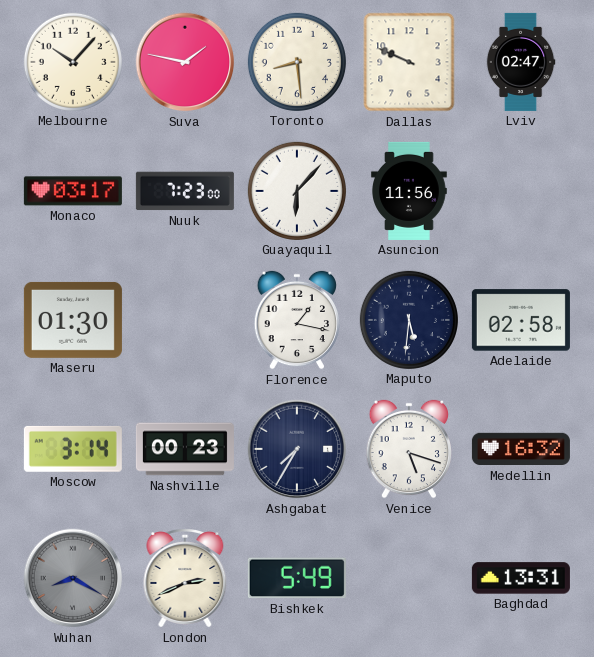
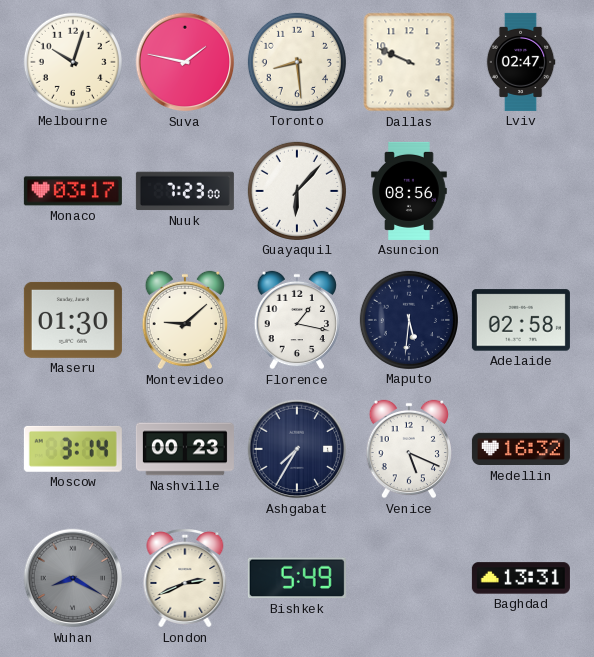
Melbourne: 10:07 -> 10:03 (73, 62)
Asuncion: 11:56 -> 08:56 (409, 191)
Montevideo: none -> 9:08 (184, 320)
Venice: 5:18 -> 5:19 (408, 449)
